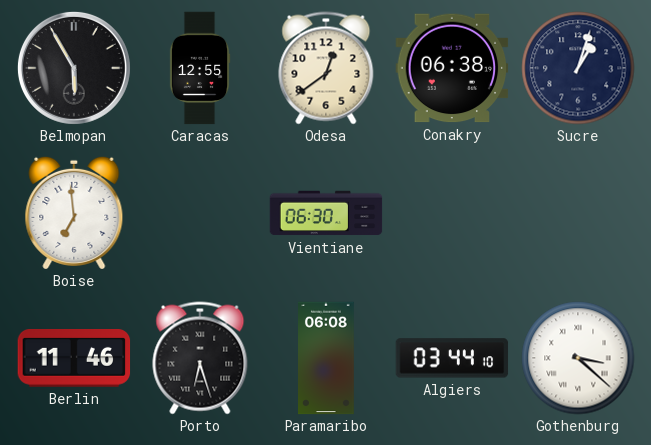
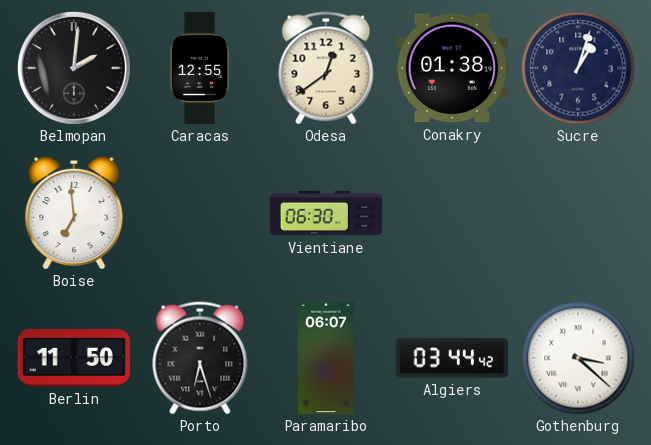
Belmopan: 5:55 -> 2:01 (74, 68)
Conakry: 06:38 -> 01:38 (452, 68)
Berlin: 11:46 -> 11:50 (74, 359)
Paramaribo: 06:08 -> 06:07 (327, 358)
Algiers: 03:44:10 -> 03:44:42 (452, 358)
